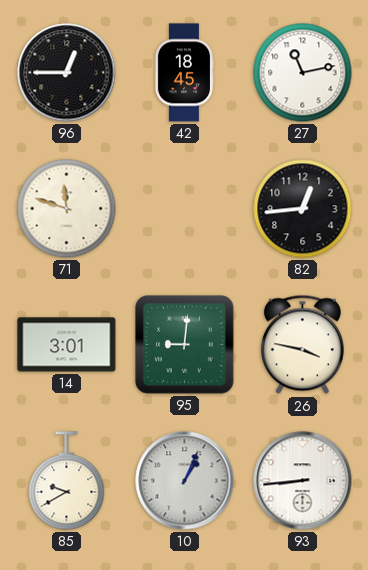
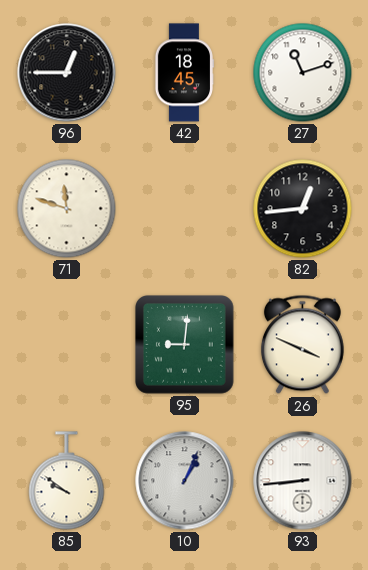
27: 11:13 -> 11:12 (303, 73)
14: 3:01 -> none (67, 345)
26: 3:47 -> 3:49 (302, 345)
85: 9:40 -> 9:51 (67, 481)
